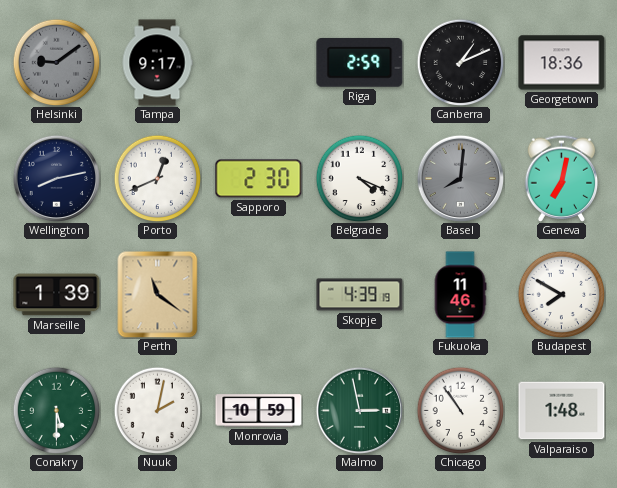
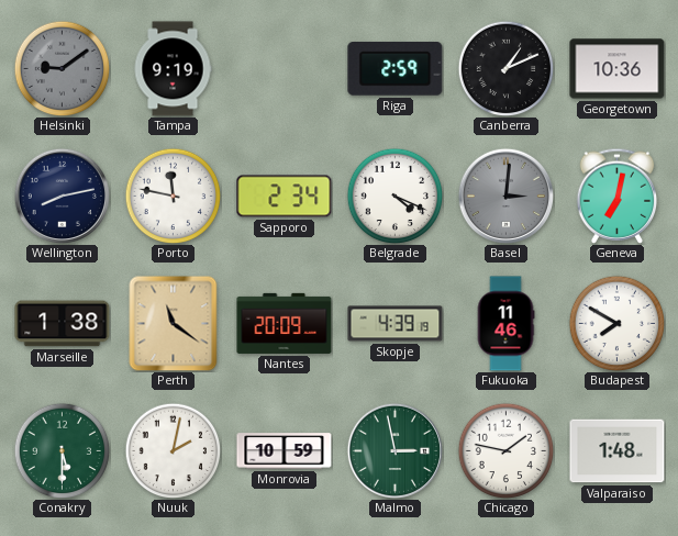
Tampa: 9:17 -> 9:19 (173, 69)
Georgetown: 18:36 -> 10:36 (618, 69)
Porto: 12:41 -> 11:47 (173, 196)
Sapporo: 2:30 -> 2:34 (285, 197)
Basel: 8:01 -> 3:01 (505, 196)
Marseille: 1:39 -> 1:38 (63, 324)
Nantes: none -> 20:09 (285, 323)
Chicago: 10:54 -> 1:47 (505, 450)
